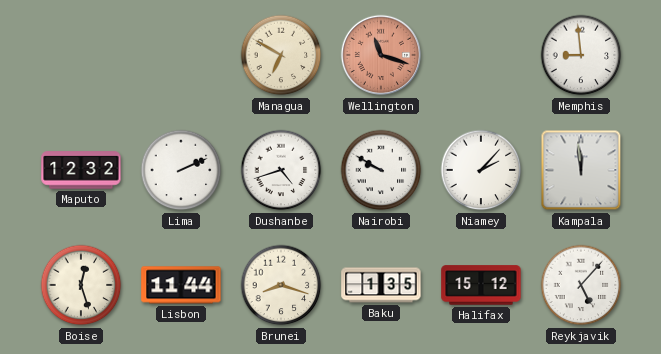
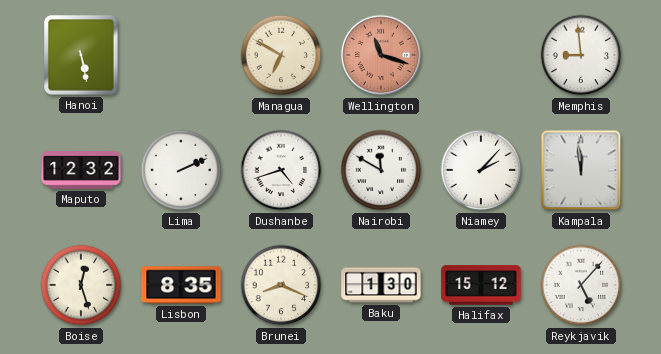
Hanoi: none -> 5:28 (82, 56)
Nairobi: 9:50 -> 11:50 (381, 170)
Lisbon: 11:44 -> 8:35 (181, 285)
Brunei: 8:18 -> 8:19 (281, 285)
Baku: 1:35 -> 1:30 (381, 285)
